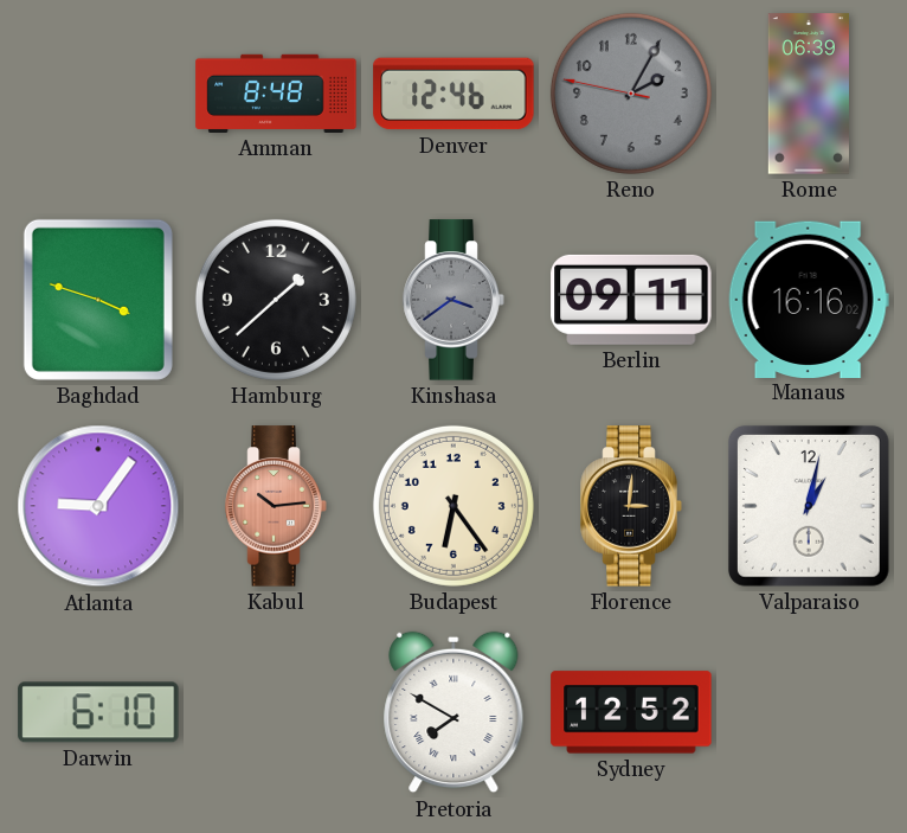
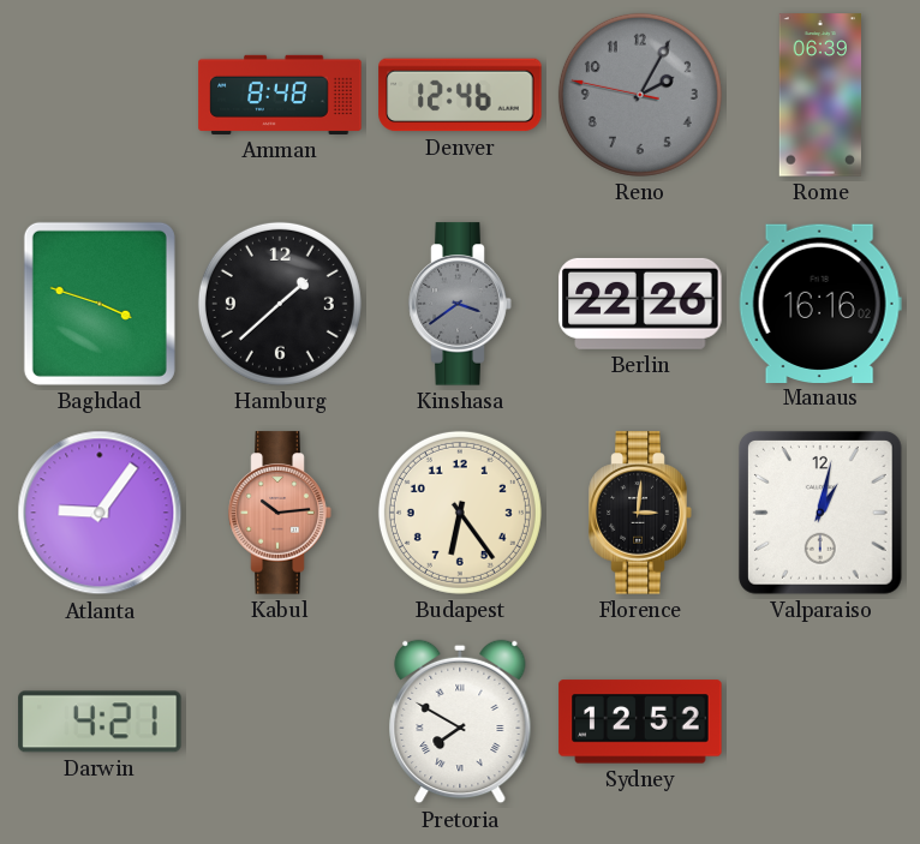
Berlin: 09:11 -> 22:26 (640, 304)
Darwin: 6:10 -> 4:21 (100, 722)
